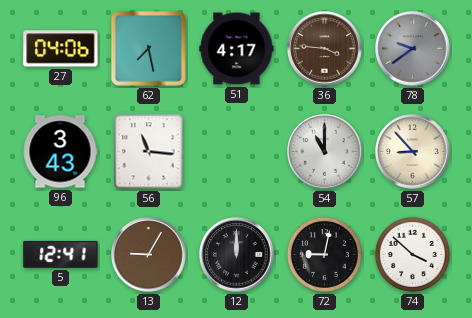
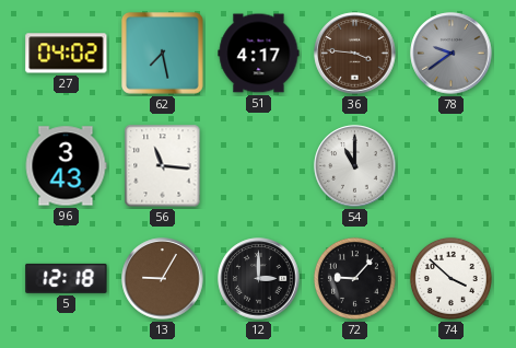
27: 04:06 -> 04:02 (67, 54)
57: 8:53 -> none (413, 152)
5: 12:41 -> 12:18 (67, 278)
12: 12:00 -> 3:00 (259, 279)
72: 9:02 -> 9:07 (354, 278)
